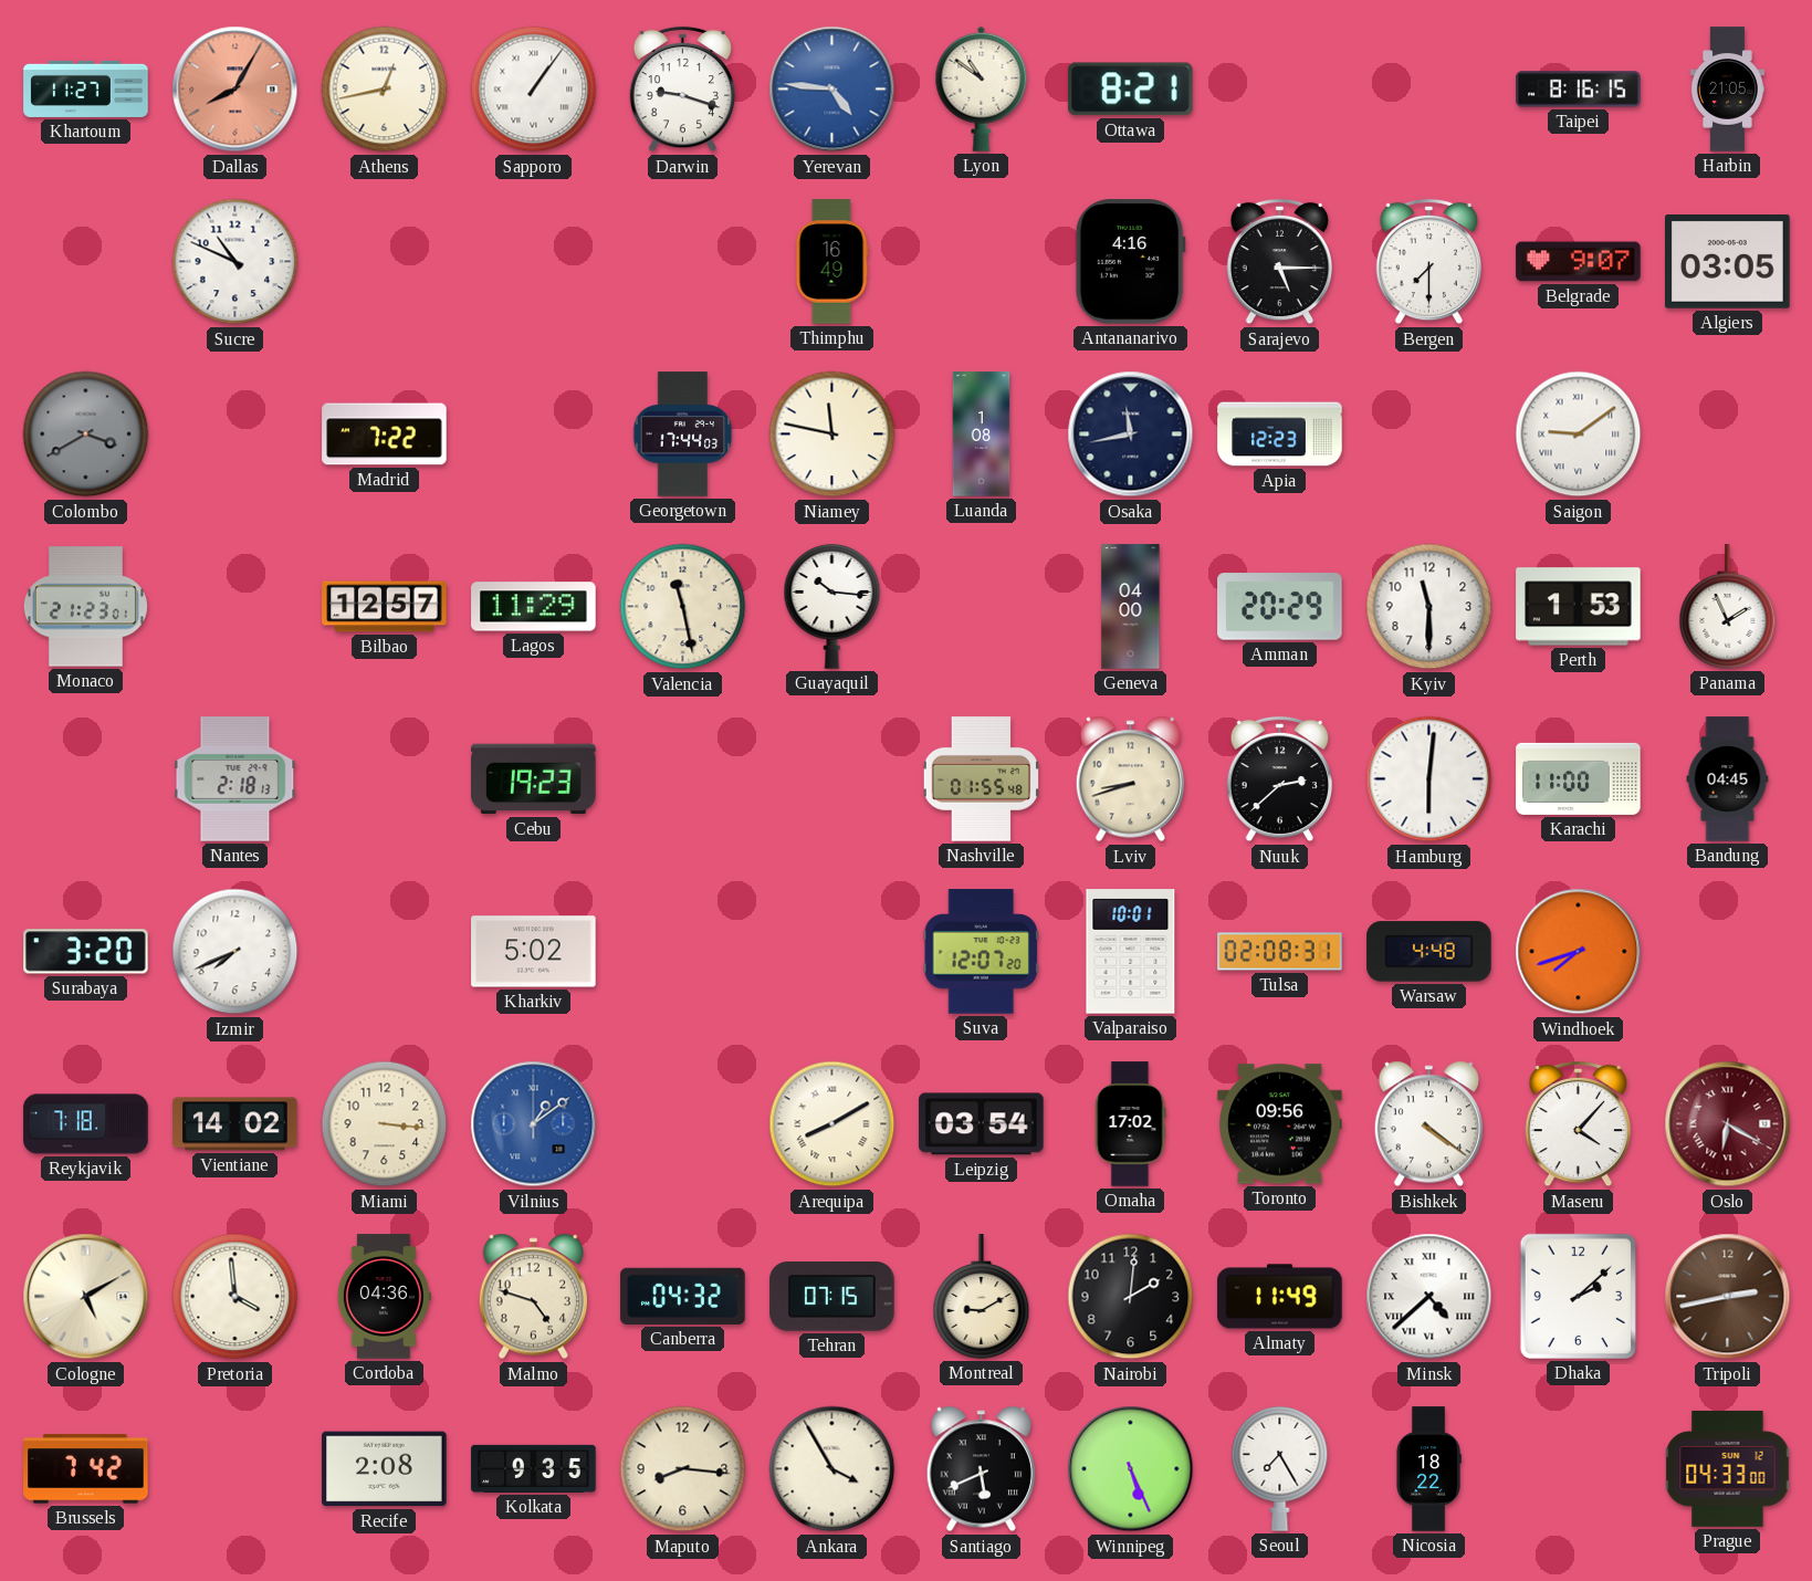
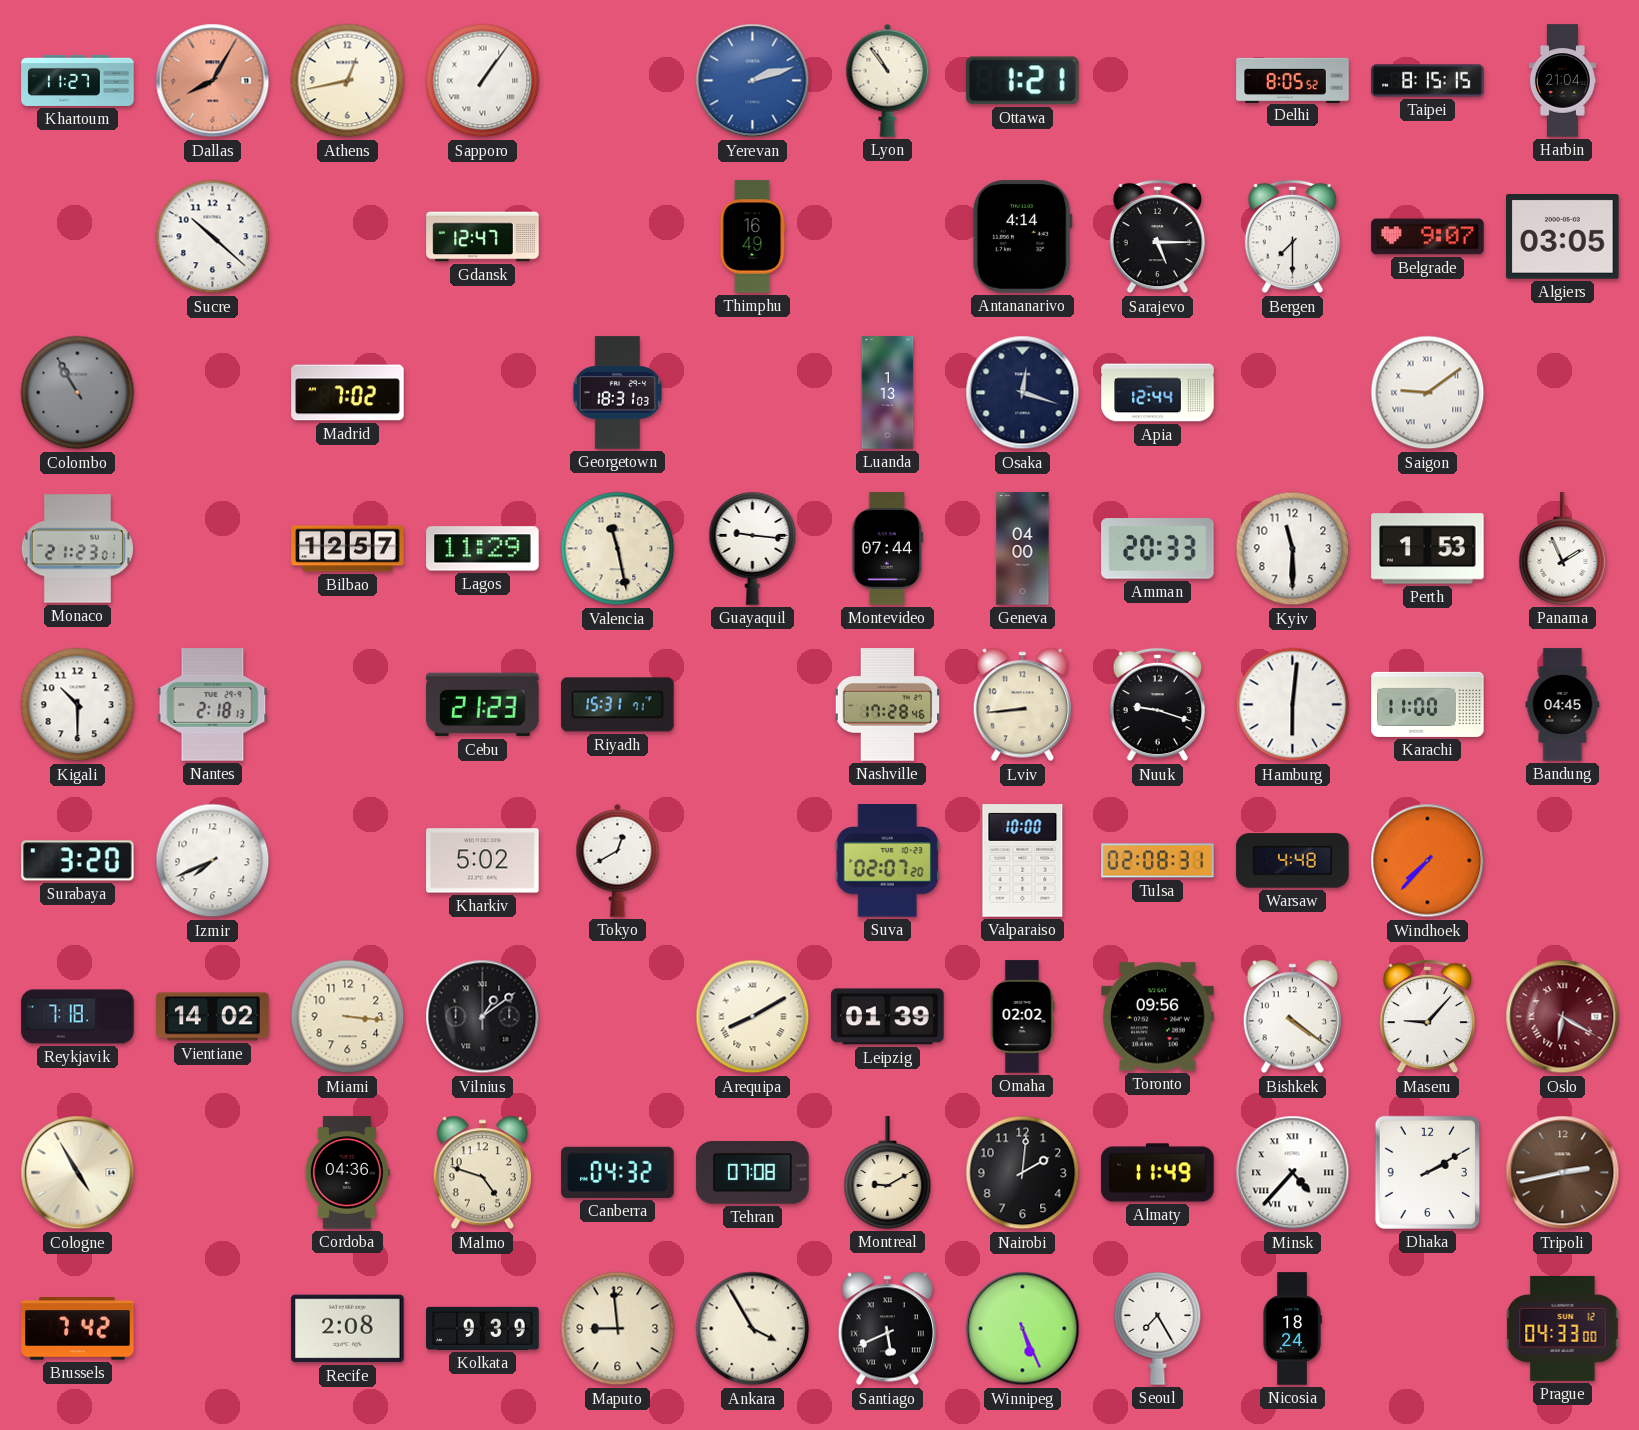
Darwin: 9:18 -> none (682, 90)
Yerevan: 4:46 -> 2:12 (753, 81)
Lyon: 10:51 -> 10:54 (888, 80)
Ottawa: 8:21 -> 1:21 (1022, 81)
Delhi: none -> 8:05 (1293, 80)
Taipei: 8:16 -> 8:15 (1428, 81)
Harbin: 21:05 -> 21:04 (1562, 81)
Sucre: 10:49 -> 10:22 (213, 237)
Gdansk: none -> 12:47 (483, 237)
Antananarivo: 4:16 -> 4:14 (1022, 237)
Colombo: 3:40 -> 10:55 (78, 393)
Madrid: 7:22 -> 7:02 (348, 393)
Georgetown: 17:44 -> 18:31 (618, 393)
Niamey: 11:47 -> none (832, 434)
Luanda: 1:08 -> 1:13 (888, 393)
Osaka: 11:43 -> 12:18 (1023, 393)
Apia: 12:23 -> 12:44 (1158, 393)
Guayaquil: 10:16 -> 9:16 (753, 549)
Montevideo: none -> 07:44 (887, 549)
Amman: 20:29 -> 20:33 (1158, 549)
Kigali: none -> 10:30 (78, 705)
Cebu: 19:23 -> 21:23 (483, 705)
Riyadh: none -> 15:31 (618, 705)
Nashville: 01:55 -> 17:28 (887, 705)
Lviv: 8:42 -> 8:44 (1022, 705)
Nuuk: 2:38 -> 9:18 (1157, 705)
Tokyo: none -> 12:40 (618, 860)
Suva: 12:07 -> 02:07 (887, 861)
Valparaiso: 10:01 -> 10:00 (1023, 861)
Windhoek: 7:42 -> 7:37 (1428, 861)
Vilnius dial: blue -> black (483, 1017)
Leipzig: 03:54 -> 01:39 (888, 1017)
Omaha: 17:02 -> 02:02 (1022, 1017)
Maseru: 4:07 -> 9:07 (1427, 1017)
Cologne: 5:10 -> 4:55 (78, 1173)
Pretoria: 3:59 -> none (235, 1297)
Tehran: 07:15 -> 07:08 (753, 1173)
Minsk: 4:38 -> 4:37 (1293, 1173)
Dhaka: 2:08 -> 2:10 (1427, 1172)
Kolkata: 9:35 -> 9:39 (483, 1328)
Maputo: 8:16 -> 8:59 (618, 1329)
Nicosia: 18:22 -> 18:24 (1292, 1329)
